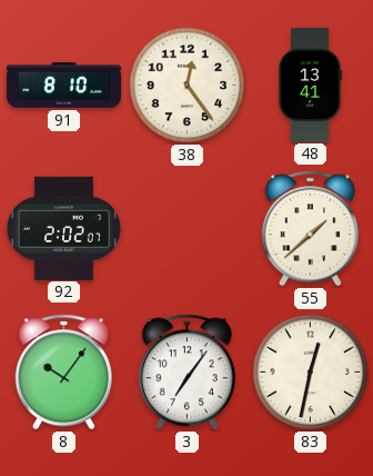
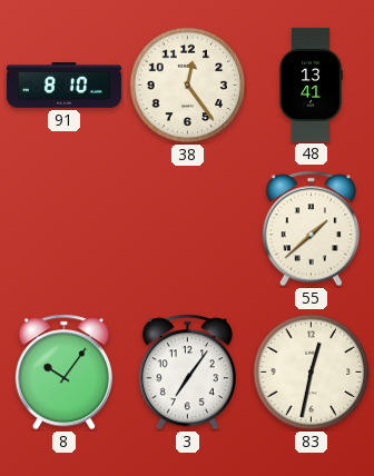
92: 2:02 -> none (63, 228)
